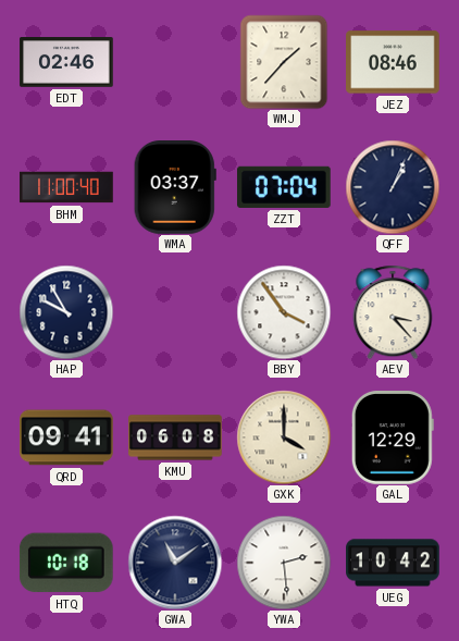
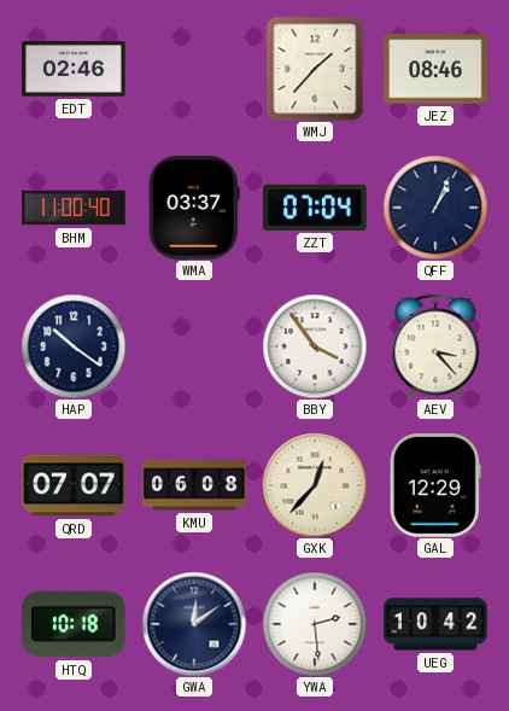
HAP: 9:55 -> 10:21 (74, 346)
QRD: 09:41 -> 07:07 (75, 485)
GXK: 4:00 -> 12:37 (315, 485)
GWA: 11:09 -> 12:09 (194, 624)
